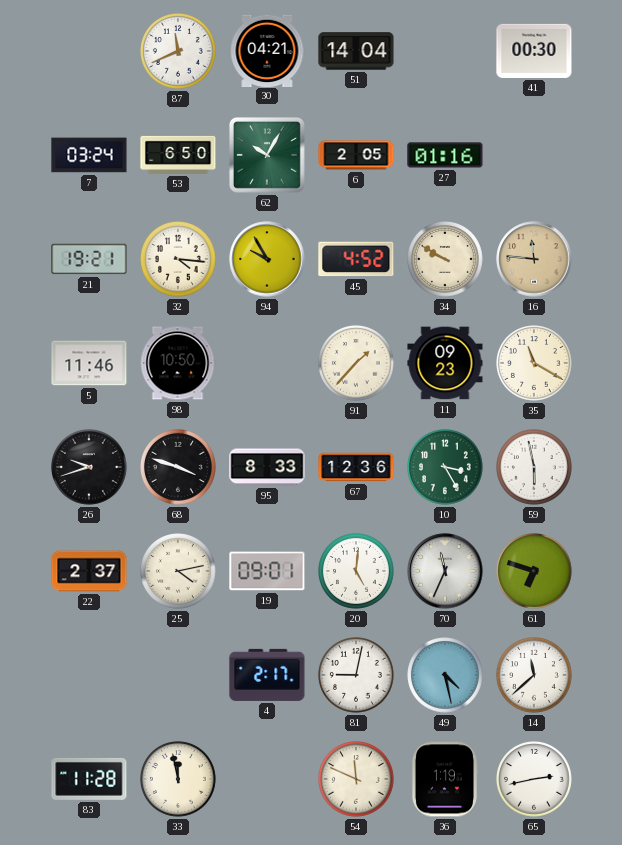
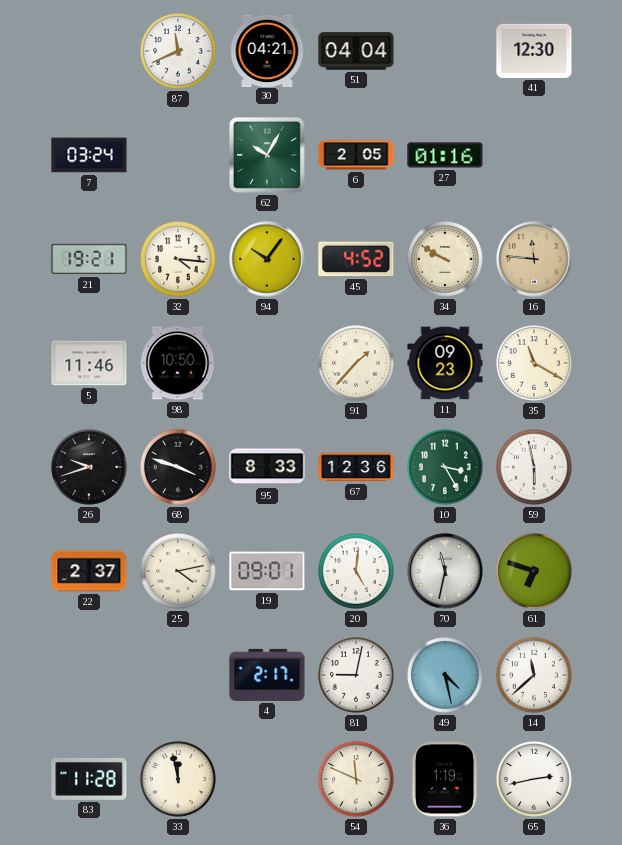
51: 14:04 -> 04:04 (356, 51)
41: 00:30 -> 12:30 (534, 51)
53: 6:50 -> none (178, 155)
94: 9:55 -> 10:06 (267, 259)
70: 11:34 -> 11:32 (445, 571)
